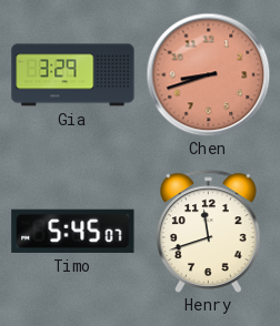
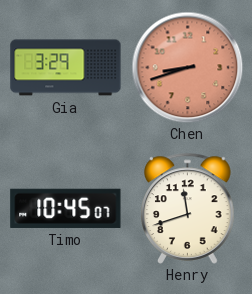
Timo: 5:45 -> 10:45 (66, 208)
